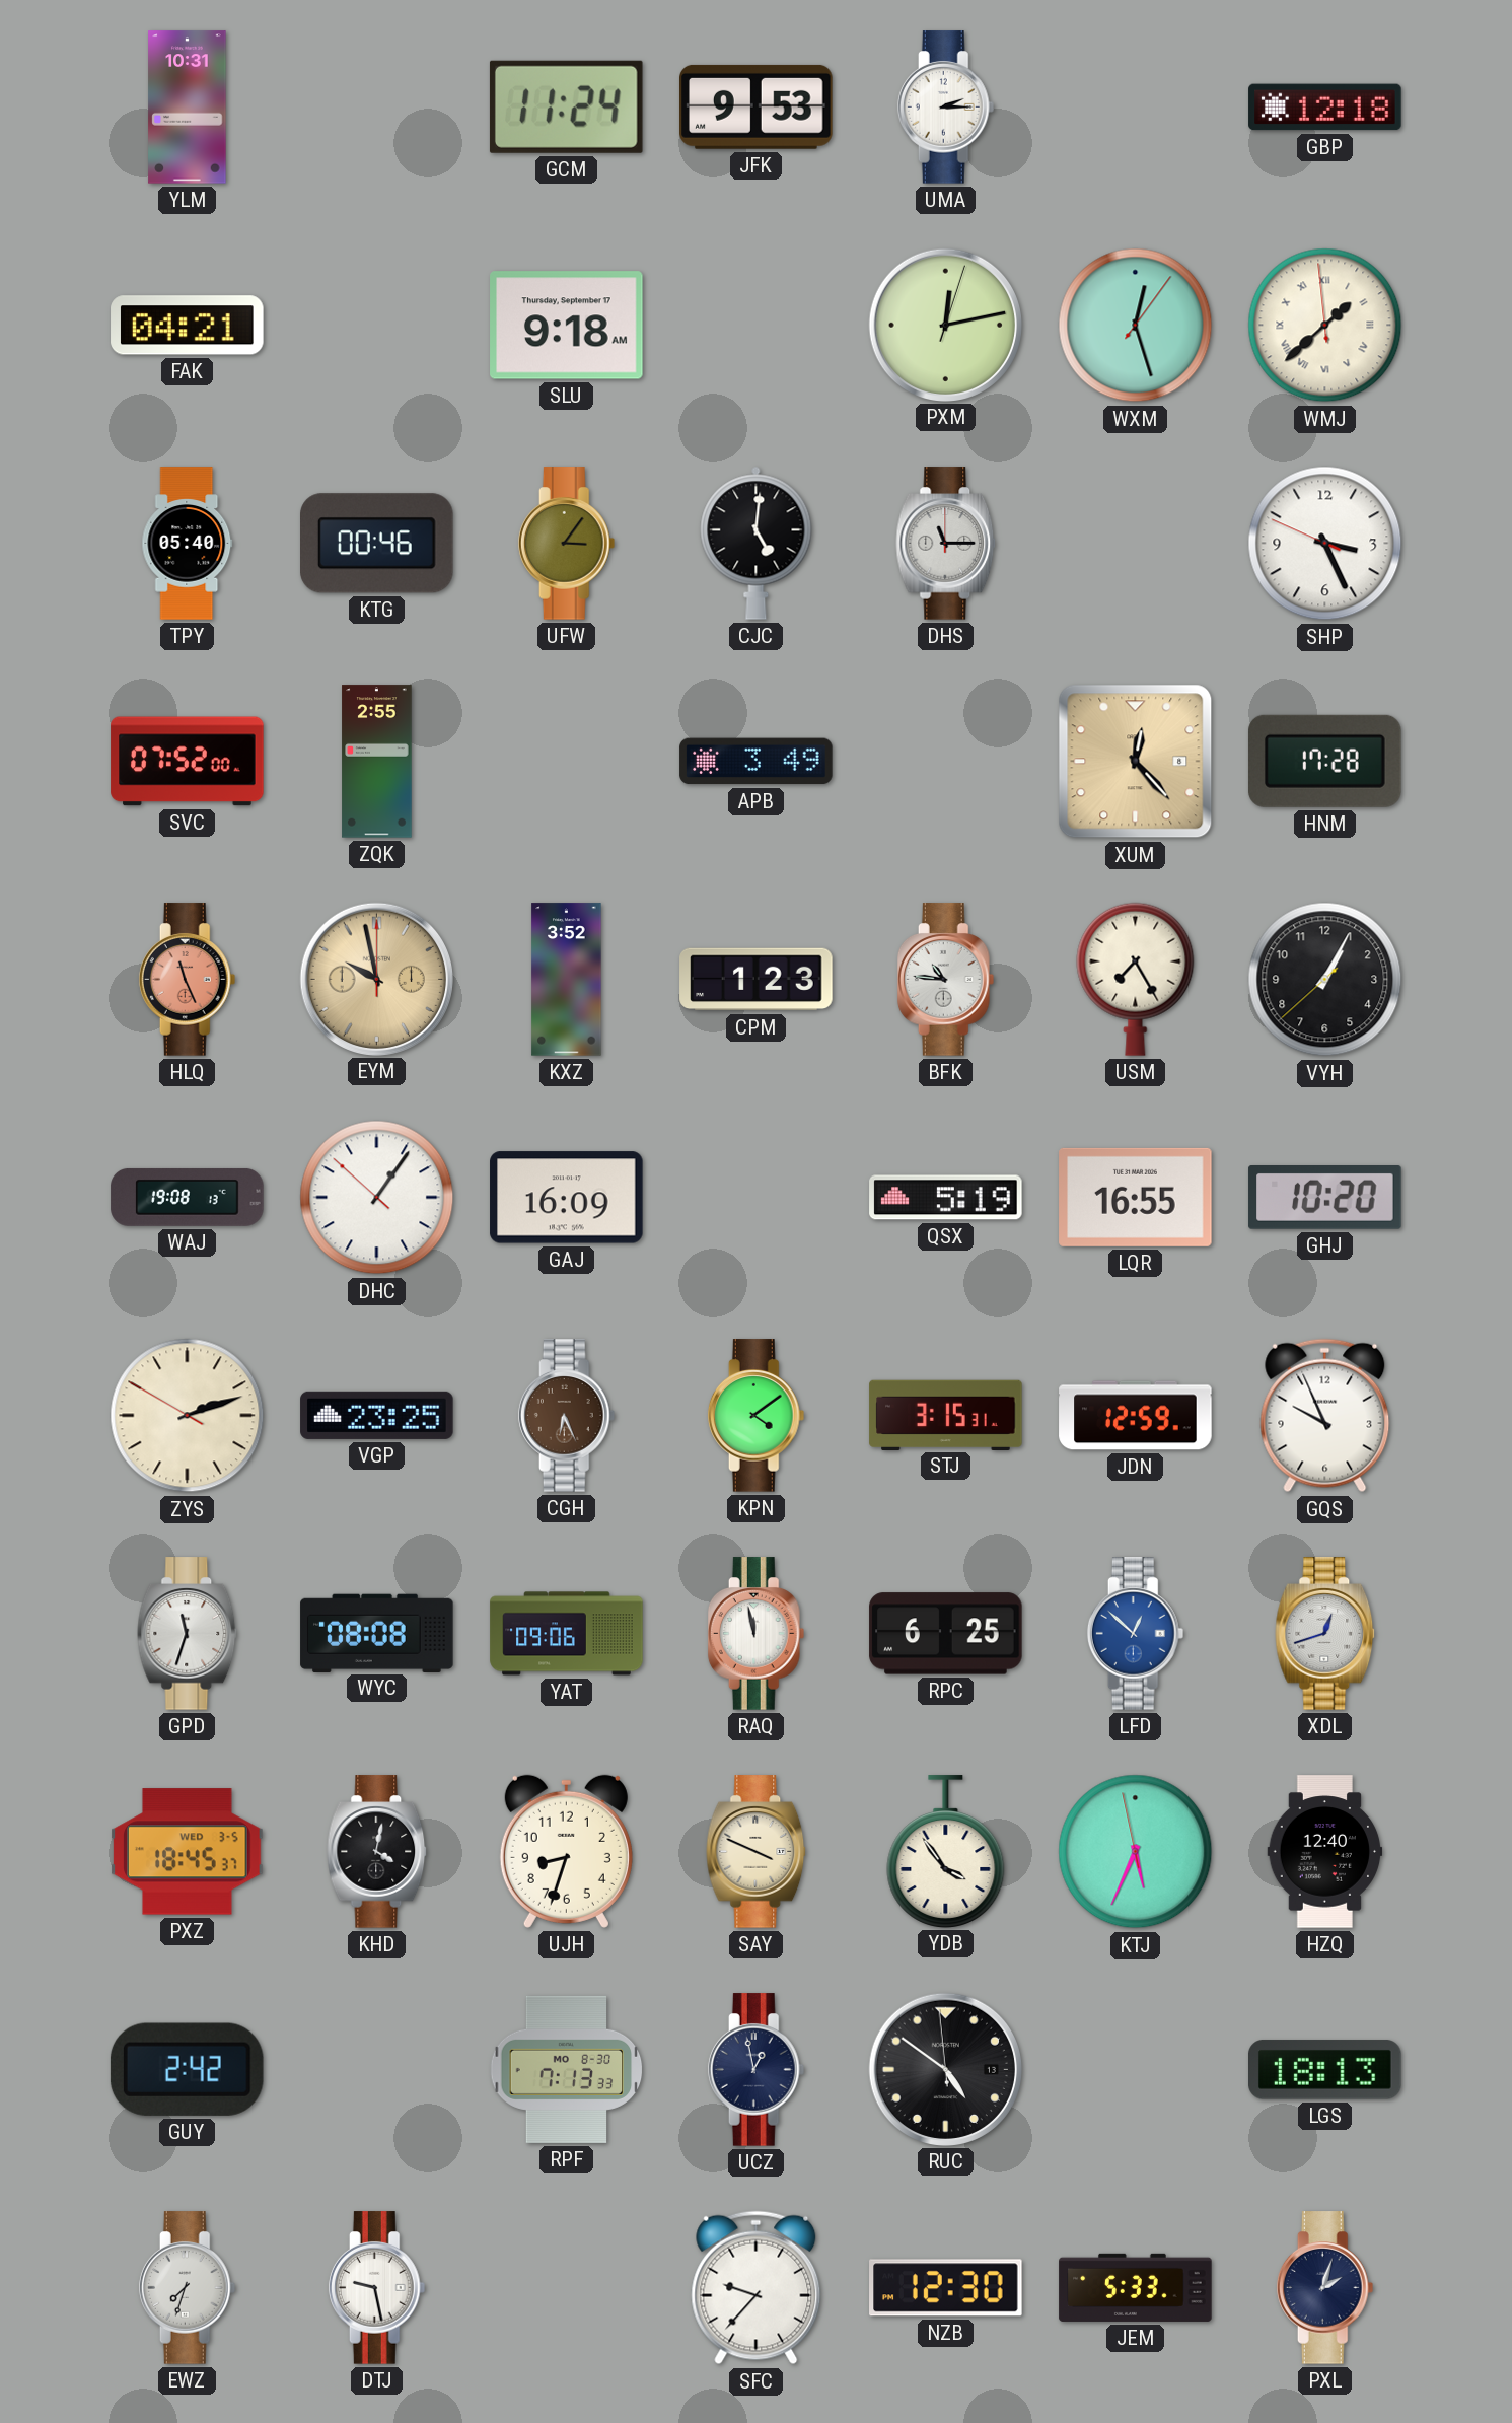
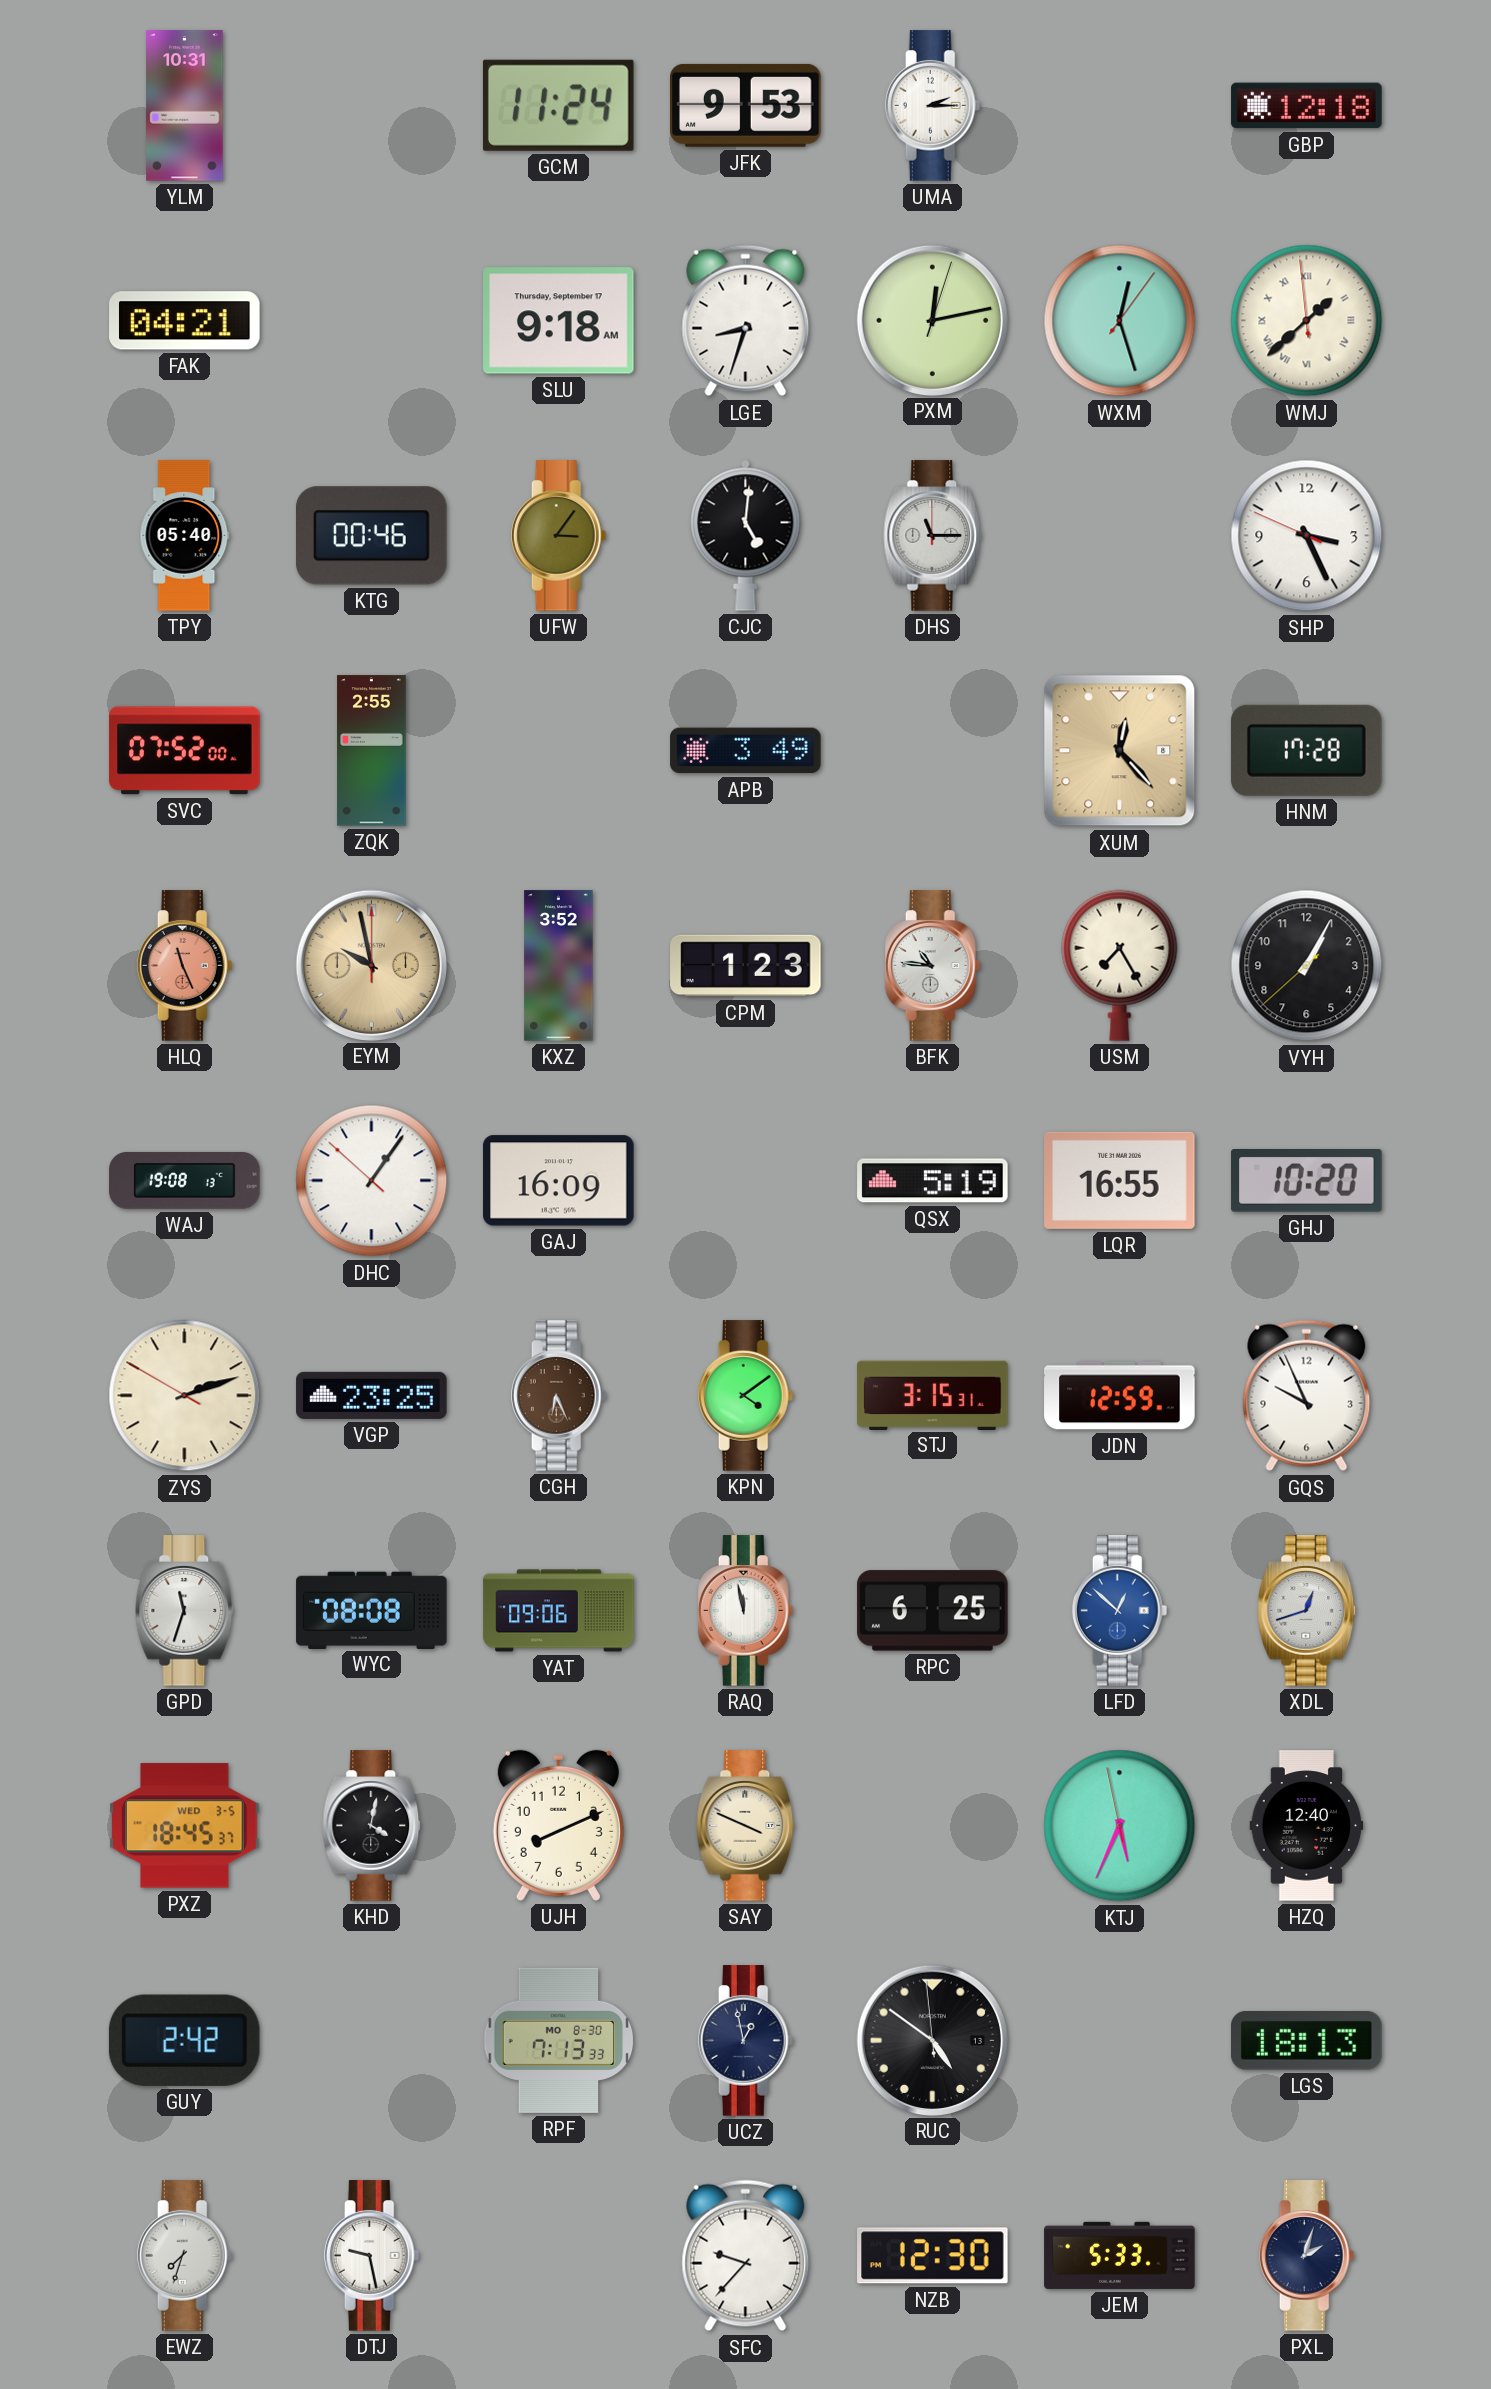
LGE: none -> 8:33 (746, 321)
UJH: 8:33 -> 8:11 (558, 1825)
YDB: 3:54 -> none (946, 1851)
